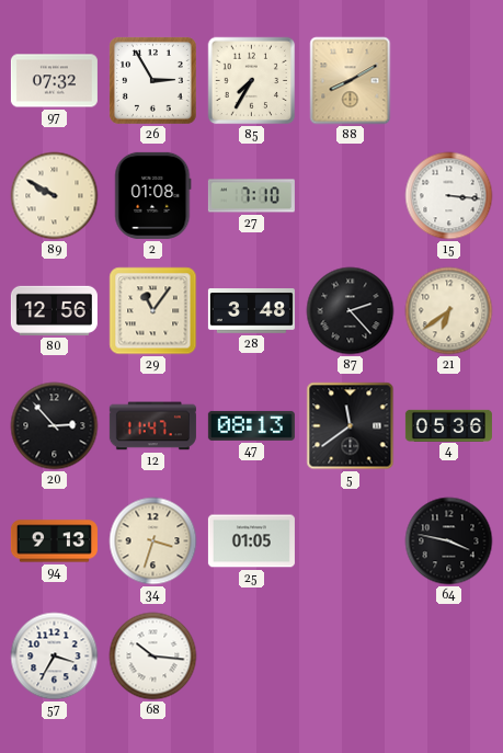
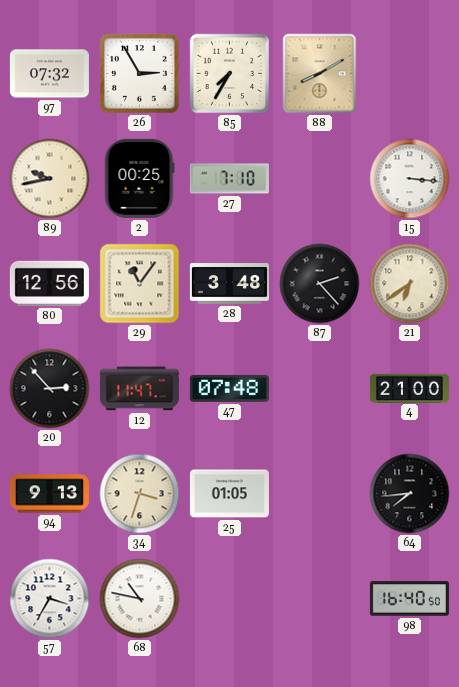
89: 9:50 -> 9:43 (50, 179)
2: 01:08 -> 00:25 (140, 178)
47: 08:13 -> 07:48 (229, 388)
5: 11:39 -> none (351, 426)
4: 05:36 -> 21:00 (409, 388)
64: 3:47 -> 7:44 (410, 494)
68: 10:16 -> 10:47 (140, 599)
98: none -> 16:40 (409, 599)
